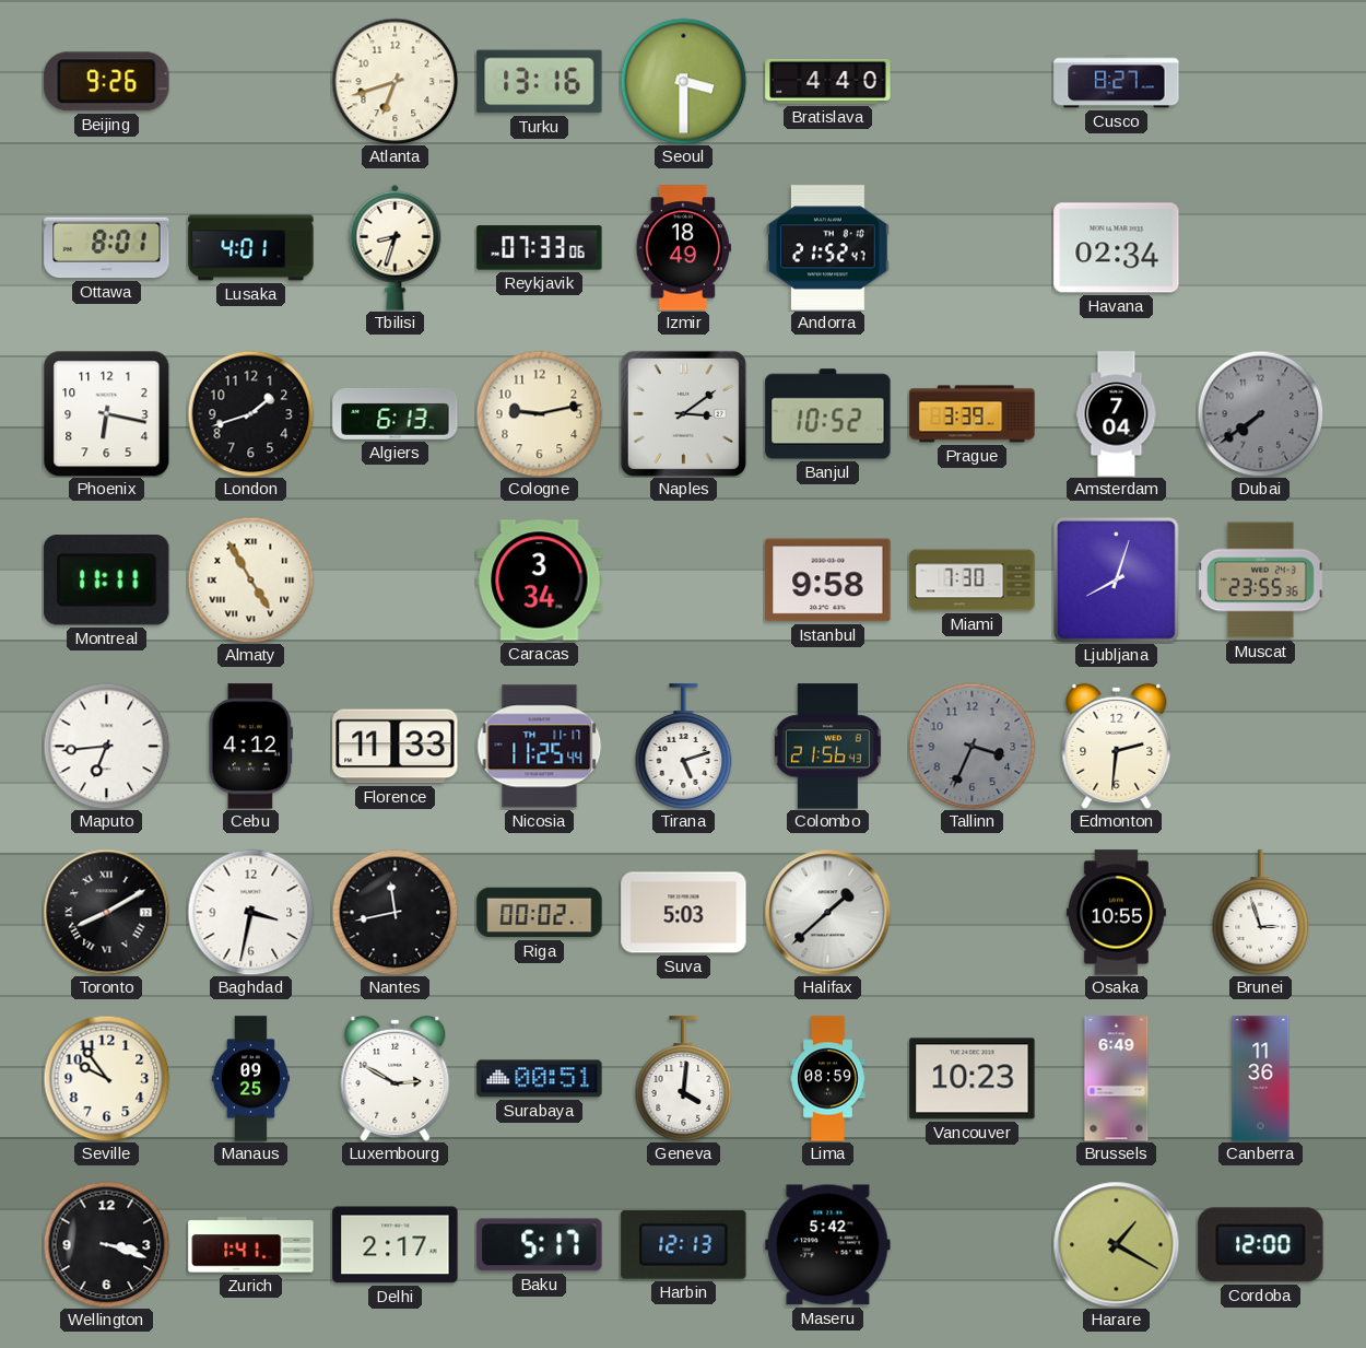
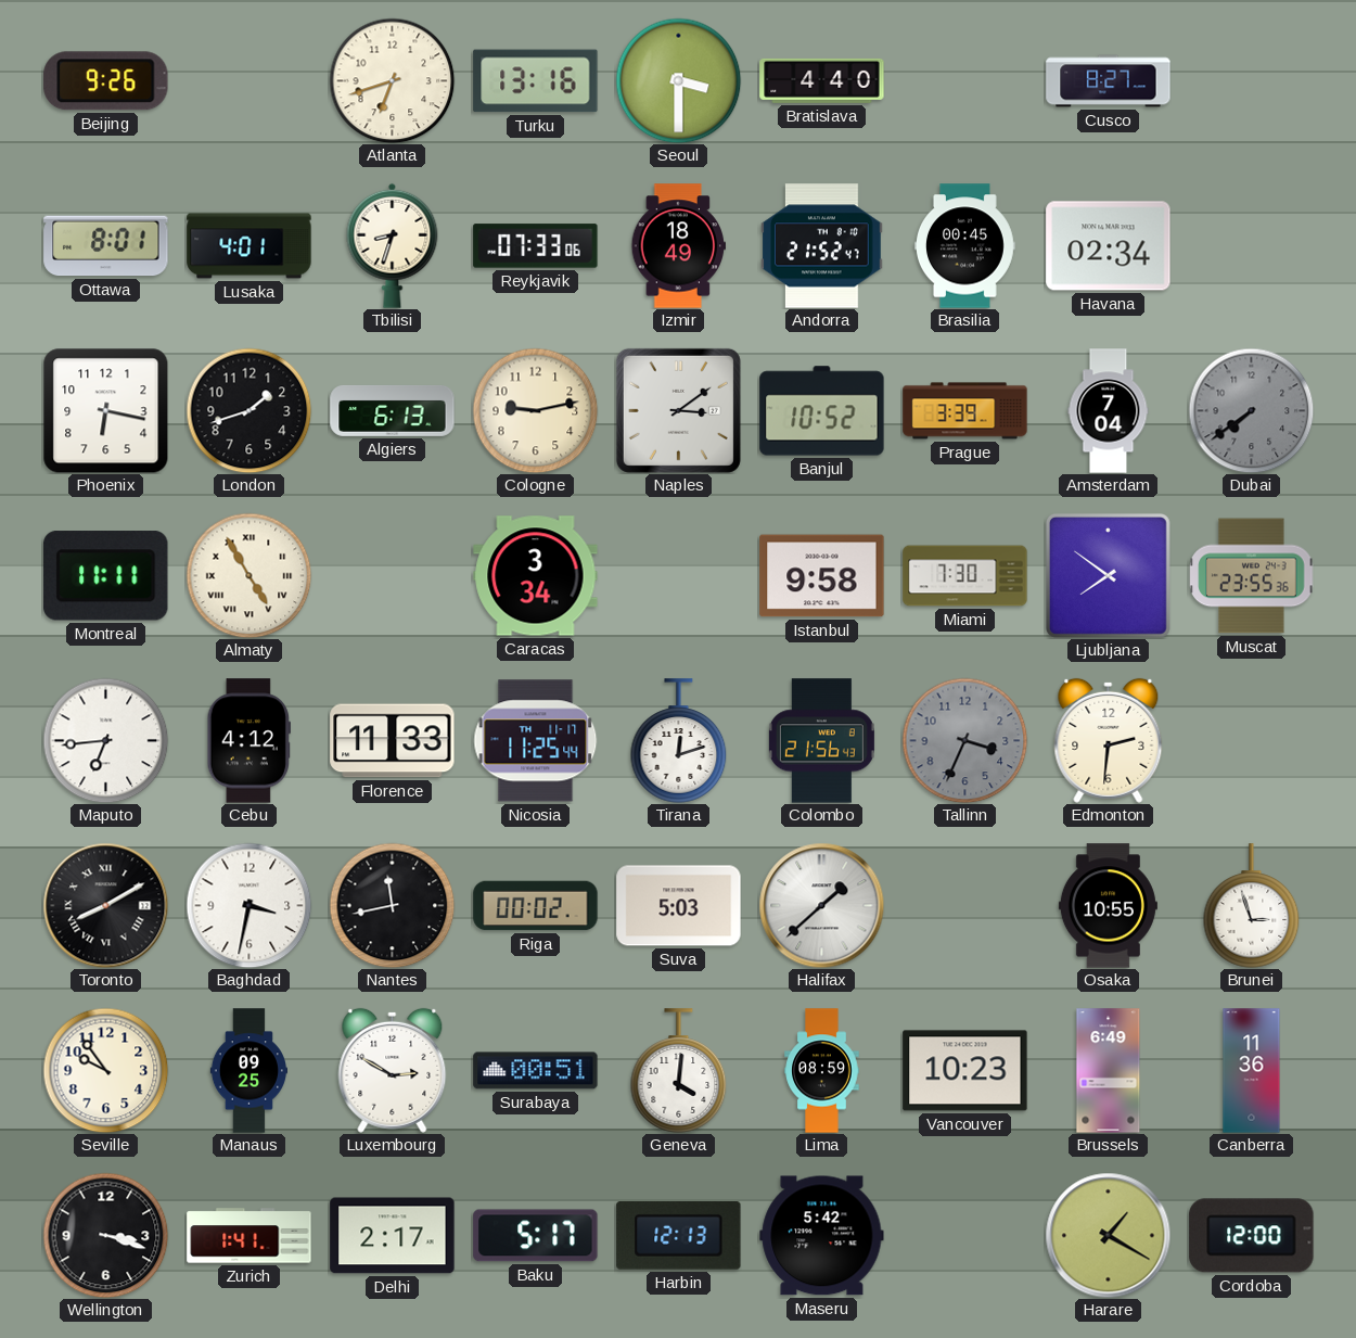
Brasilia: none -> 00:45 (964, 246)
Ljubljana: 8:03 -> 7:51 (1108, 575)
Tirana: 5:12 -> 12:12 (679, 741)
